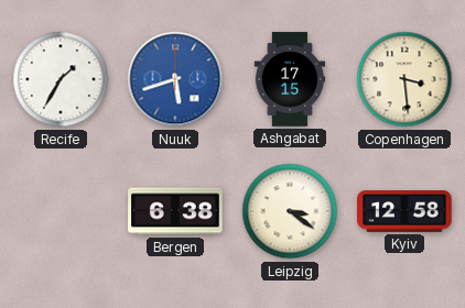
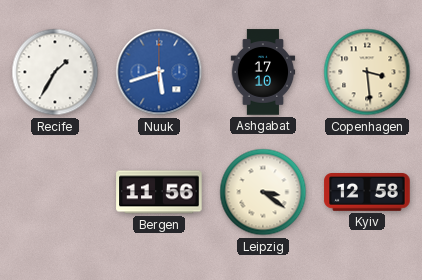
Ashgabat: 17:15 -> 17:10 (263, 72)
Bergen: 6:38 -> 11:56 (159, 192)
